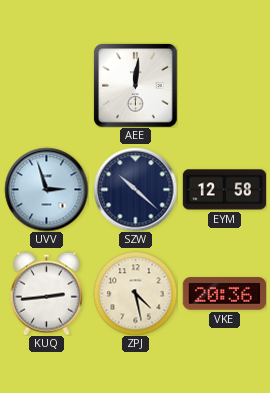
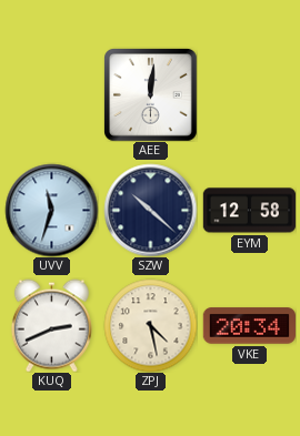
UVV: 2:57 -> 11:33 (51, 210)
KUQ: 2:44 -> 2:41 (51, 325)
VKE: 20:36 -> 20:34 (249, 326)
